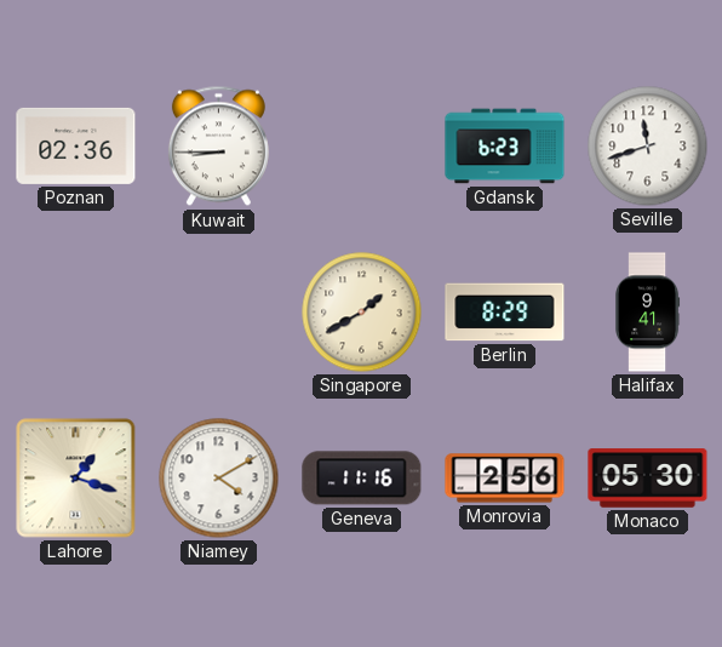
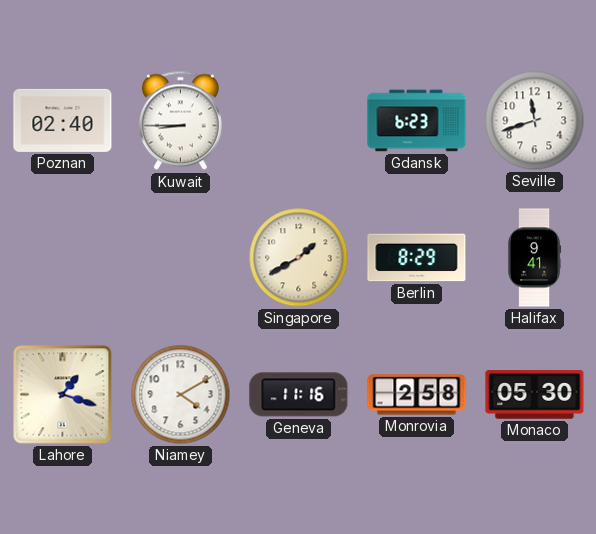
Poznan: 02:36 -> 02:40 (63, 120)
Monrovia: 2:56 -> 2:58 (417, 395)
